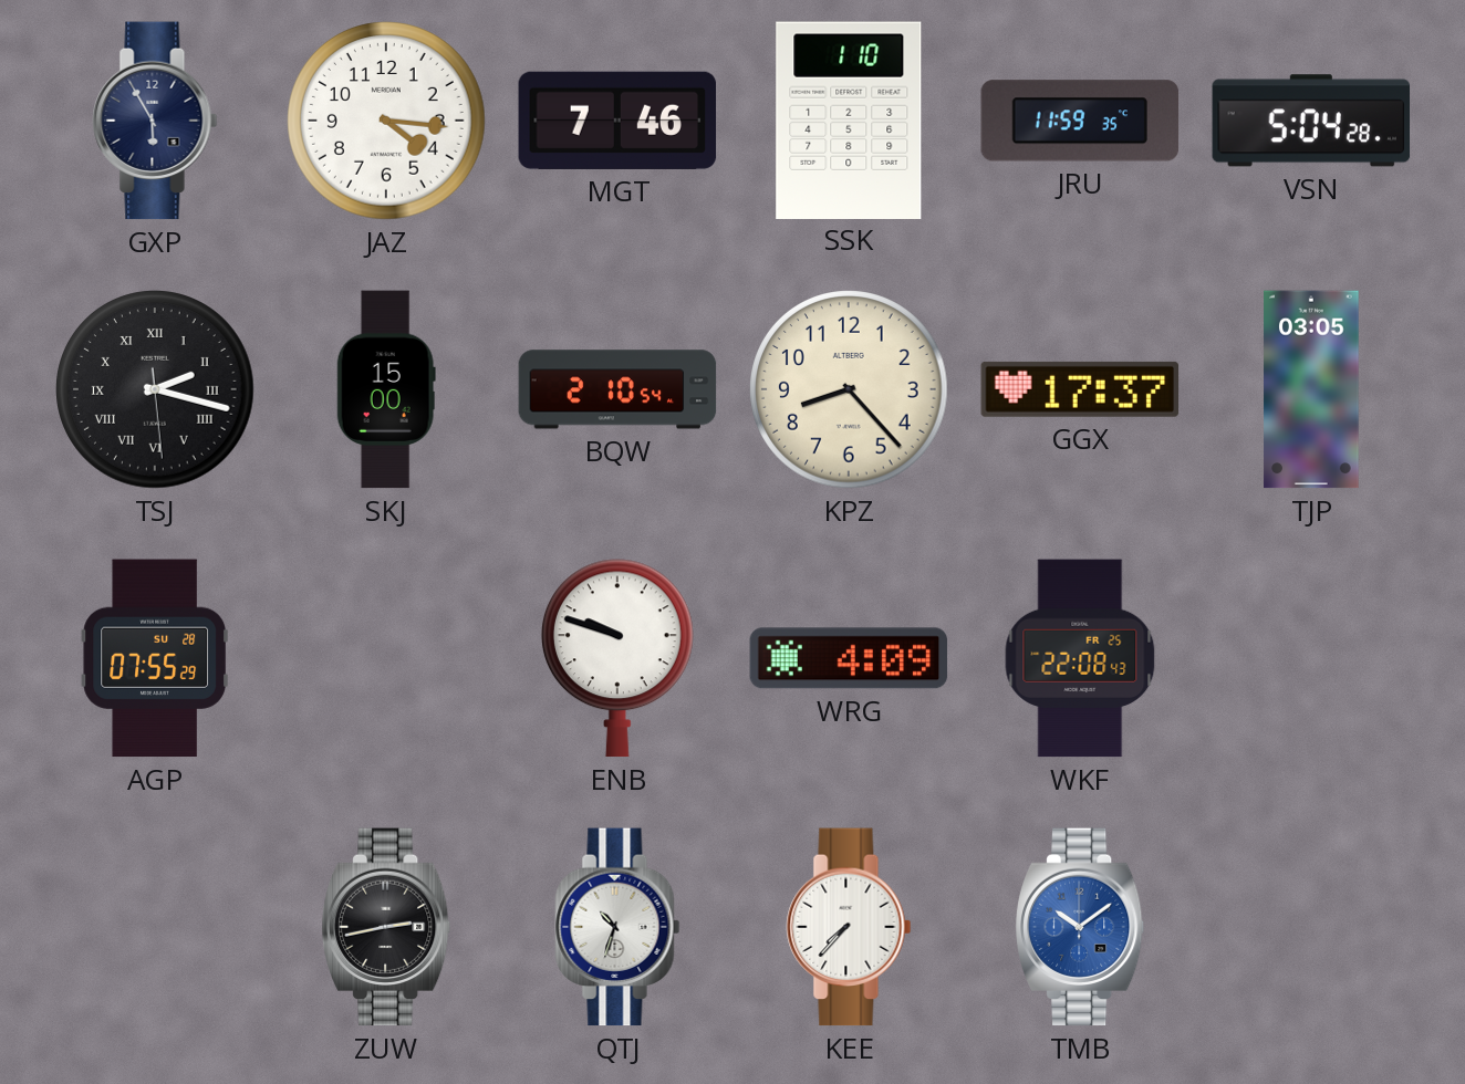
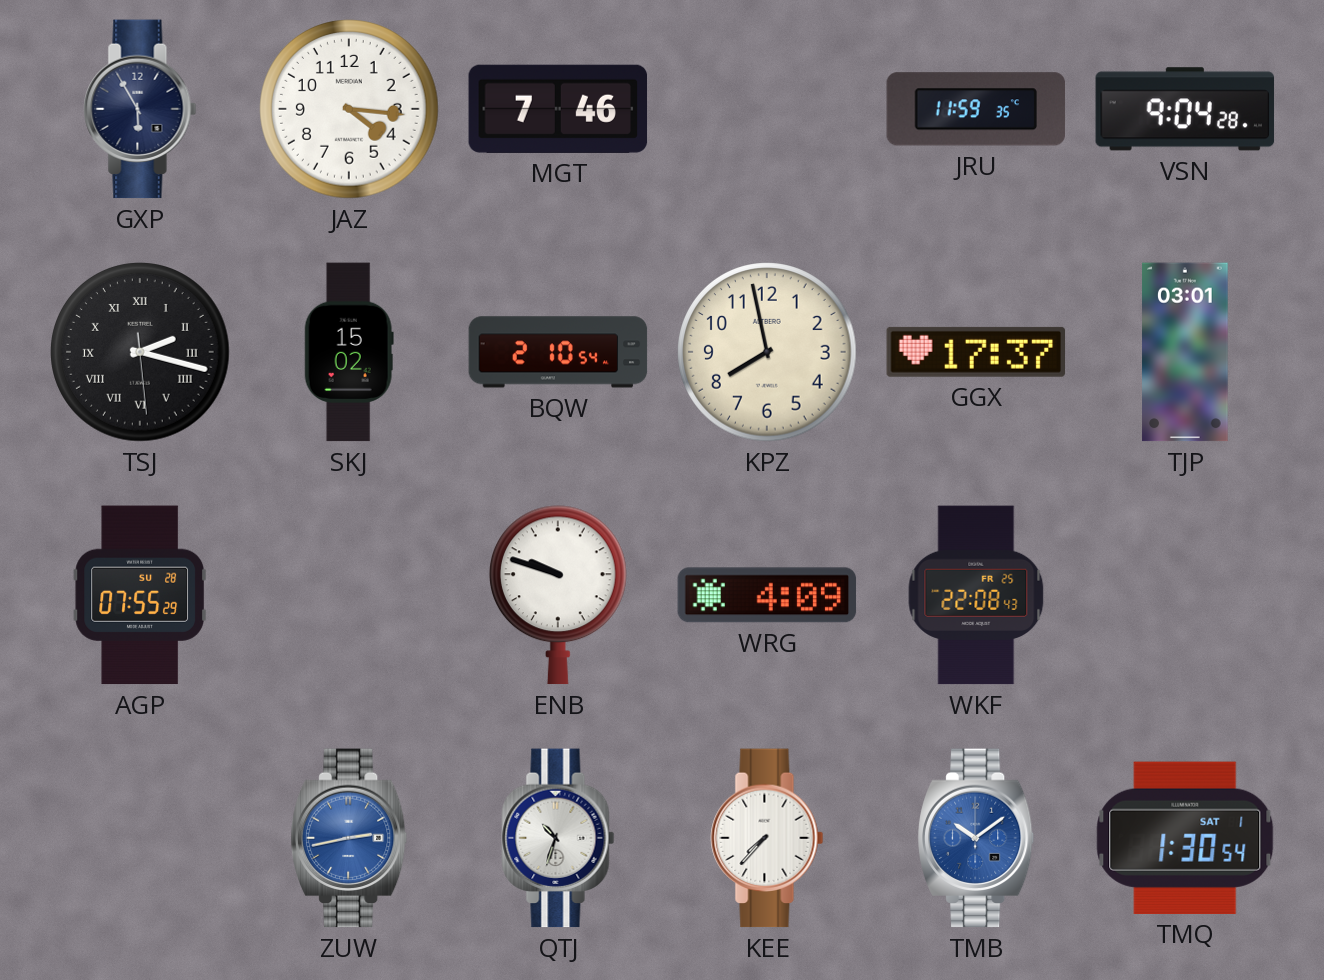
SSK: 1:10 -> none (849, 119)
VSN: 5:04 -> 9:04 (1185, 109)
SKJ: 15:00 -> 15:02 (349, 352)
KPZ: 8:23 -> 7:58 (767, 352)
TJP: 03:05 -> 03:01 (1185, 352)
ZUW dial: black -> blue (349, 838)
TMQ: none -> 1:30 (1185, 838)
